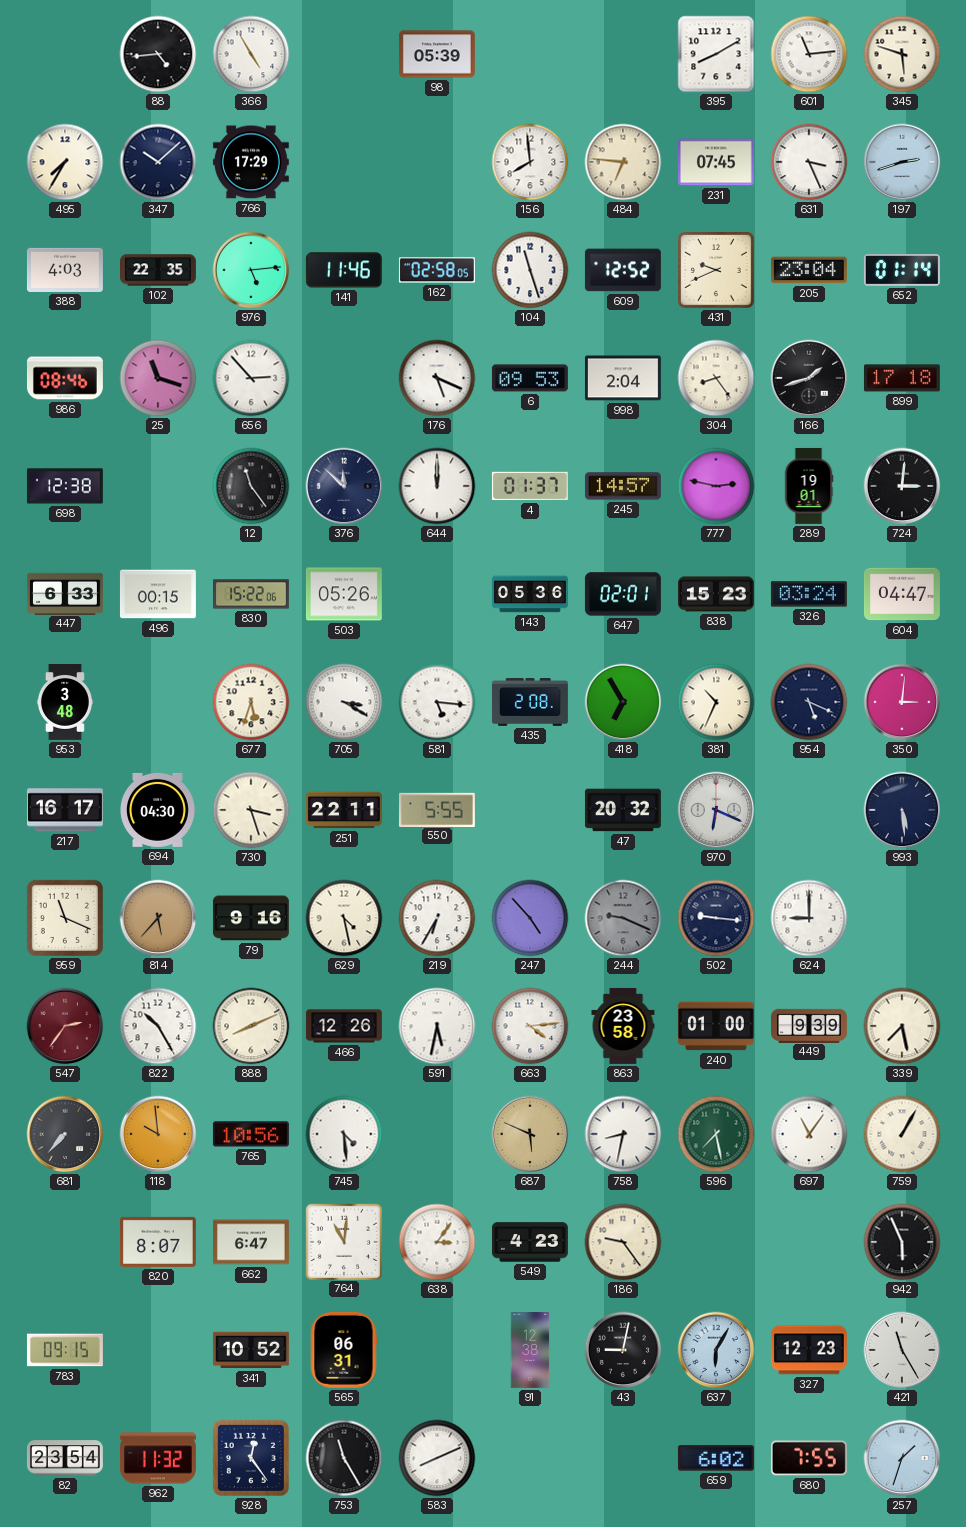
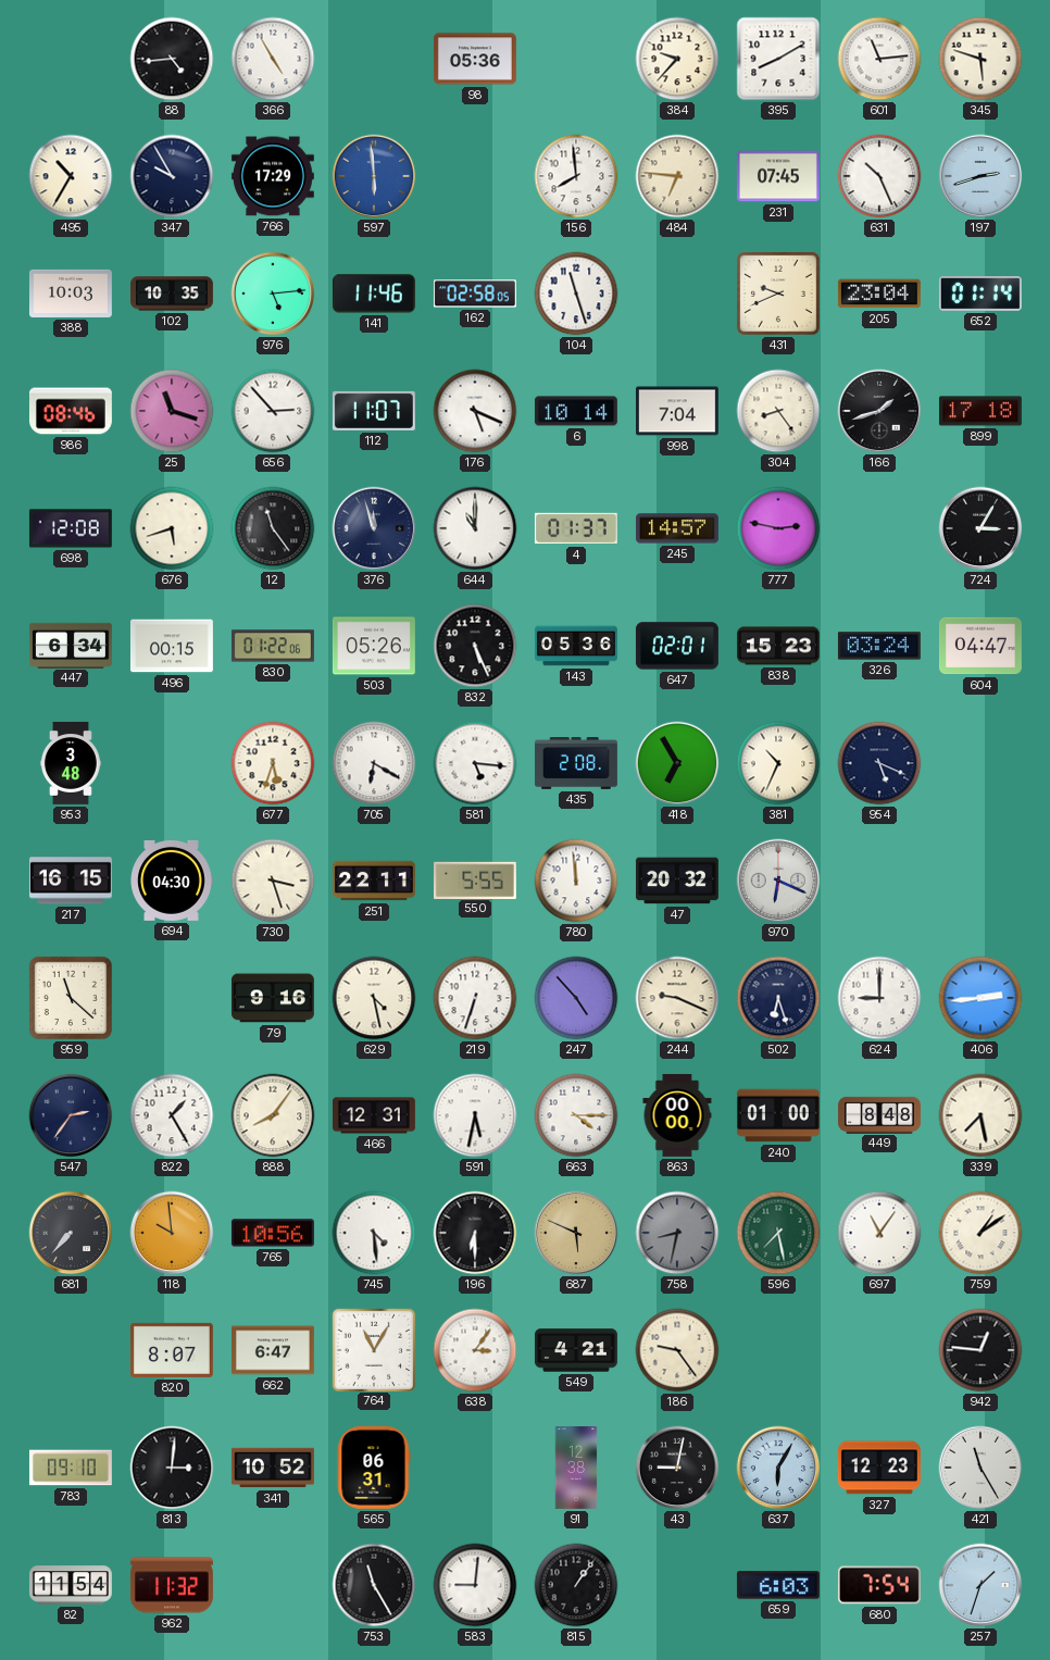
98: 05:39 -> 05:36 (475, 59)
384: none -> 9:37 (677, 59)
495: 7:35 -> 10:35 (71, 176)
347: 10:08 -> 9:55 (172, 176)
597: none -> 5:59 (374, 176)
631: 3:26 -> 10:26 (879, 176)
388: 4:03 -> 10:03 (71, 294)
102: 22:35 -> 10:35 (173, 294)
609: 12:52 -> none (623, 270)
112: none -> 11:07 (374, 411)
6: 09:53 -> 10:14 (576, 411)
998: 2:04 -> 7:04 (677, 411)
698: 12:38 -> 12:08 (71, 528)
676: none -> 5:42 (172, 528)
376: 11:52 -> 11:57 (374, 528)
644: 12:00 -> 11:00 (475, 528)
289: 19:01 -> none (809, 486)
724: 3:01 -> 3:05 (980, 528)
447: 6:33 -> 6:34 (71, 645)
830: 15:22 -> 01:22 (273, 646)
832: none -> 5:26 (475, 646)
705: 3:20 -> 6:20 (374, 763)
350: 3:01 -> none (902, 702)
217: 16:17 -> 16:15 (71, 881)
780: none -> 11:59 (576, 881)
993: 5:29 -> none (902, 810)
959: 11:19 -> 11:22 (71, 998)
814: 5:37 -> none (158, 918)
219: 6:35 -> 6:33 (475, 998)
244 dial: grey -> cream (677, 998)
502: 9:16 -> 6:27 (778, 998)
406: none -> 2:44 (980, 998)
547 dial: burgundy -> navy (71, 1115)
822: 10:25 -> 1:25 (172, 1115)
888: 8:11 -> 8:06 (273, 1115)
466: 12:26 -> 12:31 (374, 1115)
663: 4:14 -> 4:15 (576, 1115)
863: 23:58 -> 00:00 (677, 1115)
449: 9:39 -> 8:48 (880, 1114)
196: none -> 6:30 (475, 1233)
758 dial: white -> grey (677, 1233)
759: 1:05 -> 1:09 (980, 1233)
764: 11:01 -> 11:05 (373, 1349)
549: 4:23 -> 4:21 (576, 1350)
942: 5:56 -> 12:46 (980, 1350)
783: 09:15 -> 09:10 (71, 1468)
813: none -> 3:01 (172, 1468)
82: 23:54 -> 11:54 (71, 1585)
928: 12:24 -> none (251, 1458)
583: 8:11 -> 9:01 (475, 1585)
815: none -> 1:06 (576, 1585)
659: 6:02 -> 6:03 (778, 1585)
680: 7:55 -> 7:54 (879, 1585)
